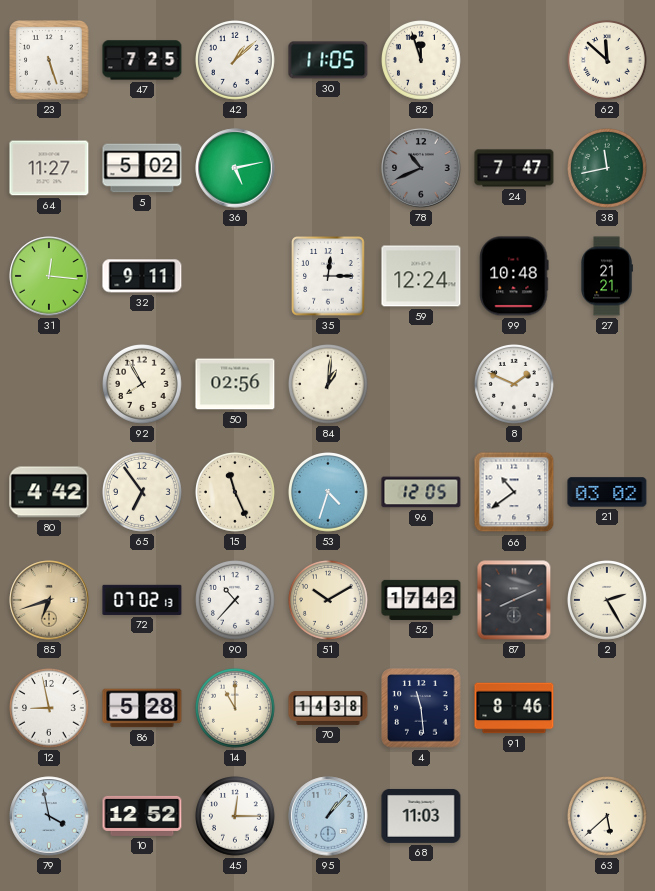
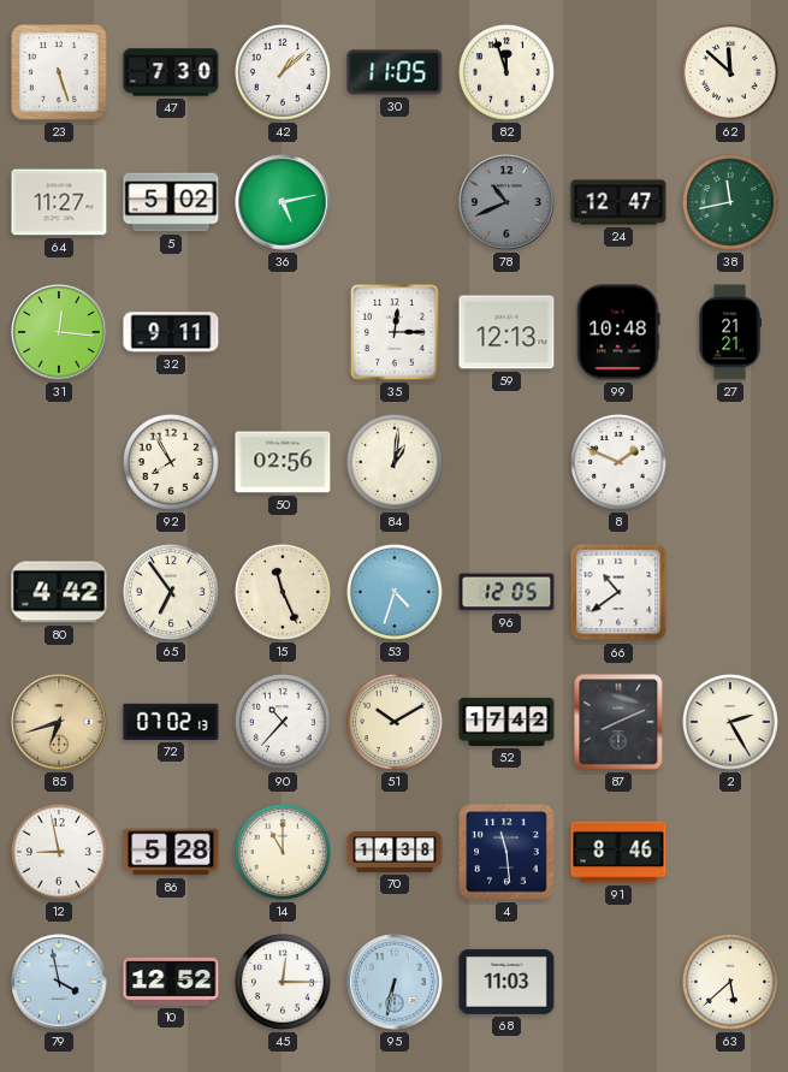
47: 7:25 -> 7:30 (171, 72)
24: 7:47 -> 12:47 (618, 202)
59: 12:24 -> 12:13 (506, 332)
21: 03:02 -> none (607, 492)
95: 1:07 -> 6:32 (395, 982)
